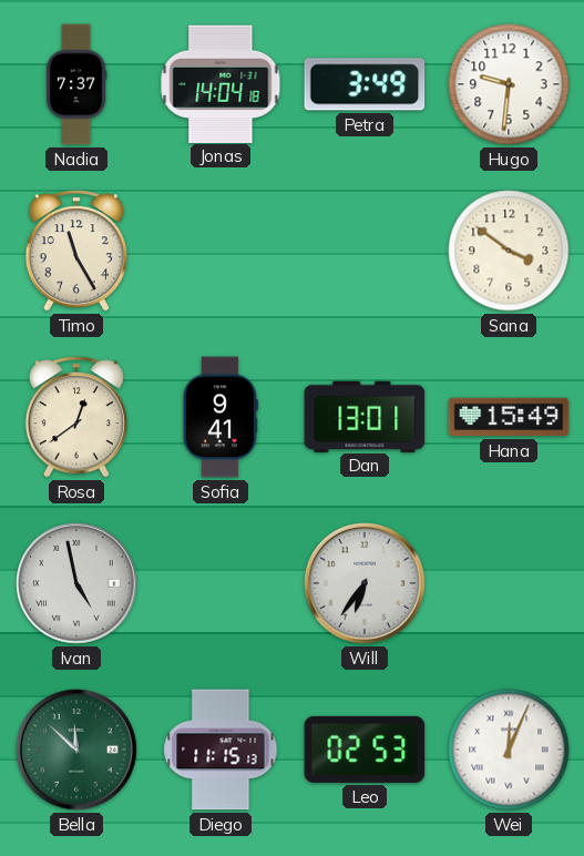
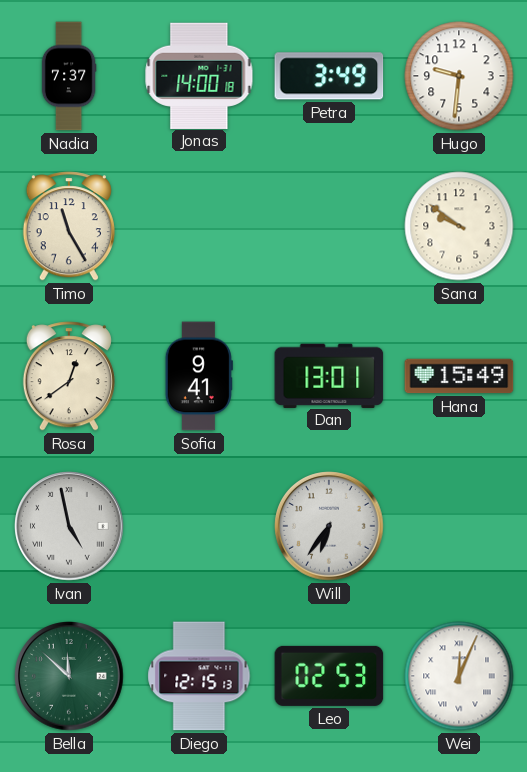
Jonas: 14:04 -> 14:00 (199, 75)
Sana: 3:51 -> 9:51 (459, 226)
Diego: 11:15 -> 12:15 (199, 676)
